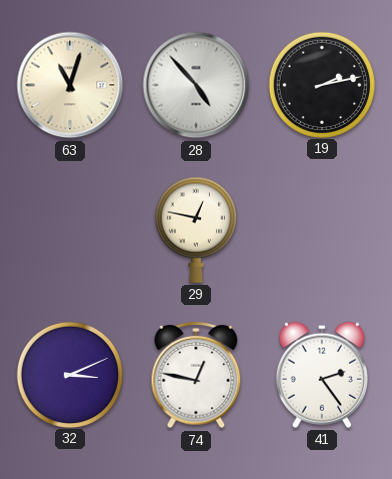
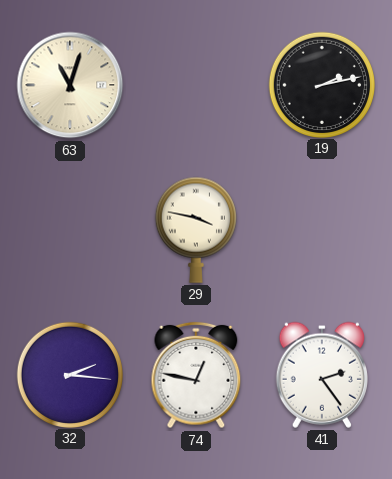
28: 4:53 -> none (196, 85)
29: 12:47 -> 3:47 (196, 230)
32: 3:11 -> 2:16 (69, 374)
